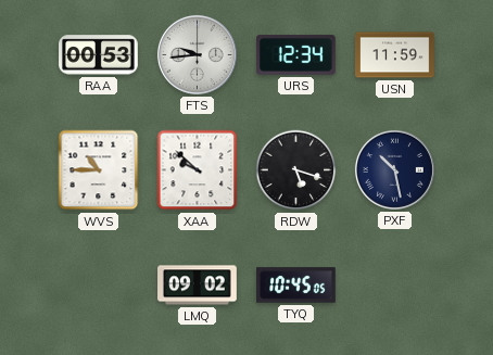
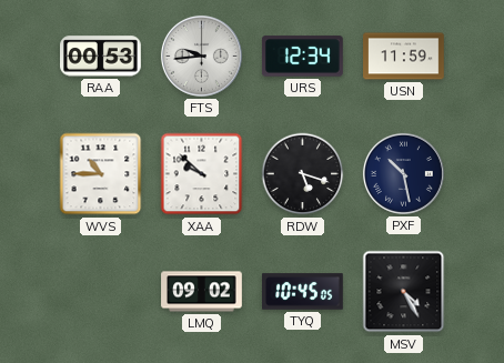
MSV: none -> 4:25 (404, 292)
